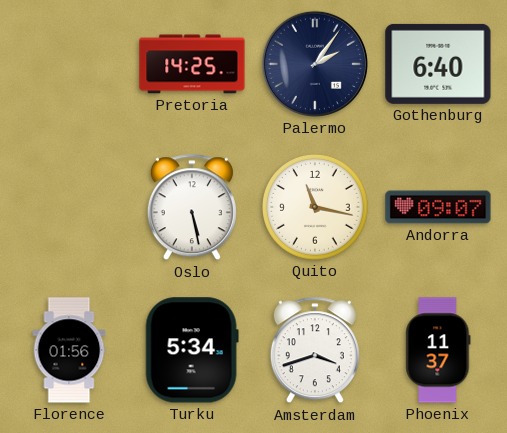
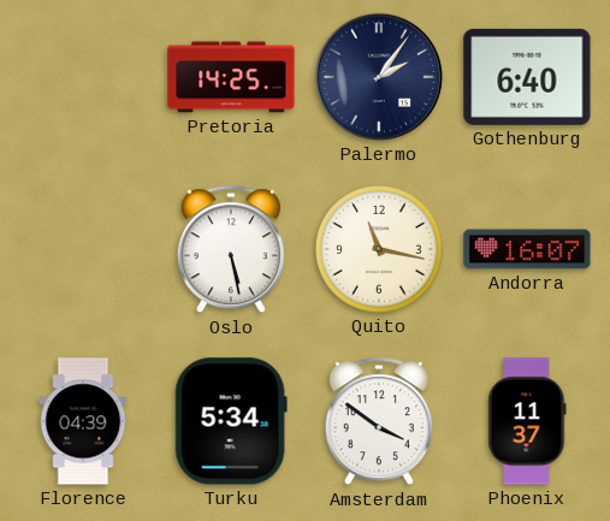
Andorra: 09:07 -> 16:07 (527, 249)
Florence: 01:56 -> 04:39 (83, 421)
Amsterdam: 3:42 -> 3:51 (379, 422)
